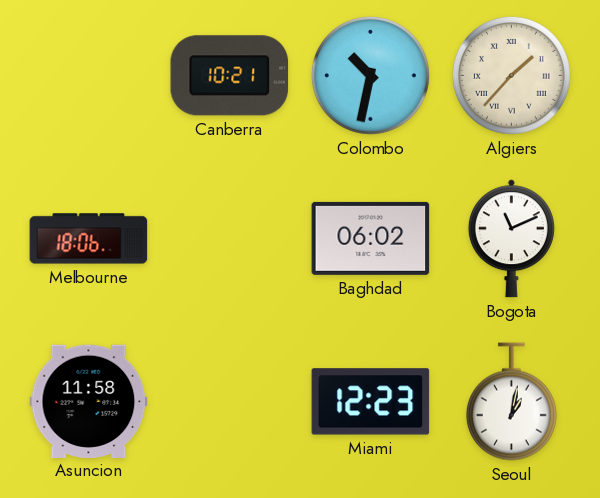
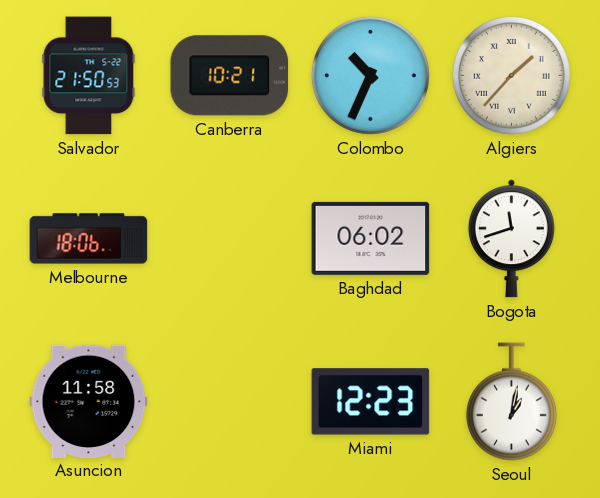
Salvador: none -> 21:50 (89, 76)
Colombo: 10:32 -> 10:34 (370, 75)
Bogota: 11:11 -> 11:42 (511, 239)
